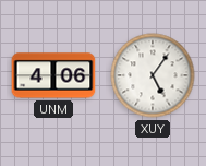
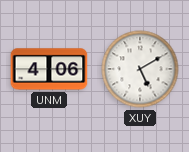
XUY: 5:06 -> 5:10 (140, 69)
